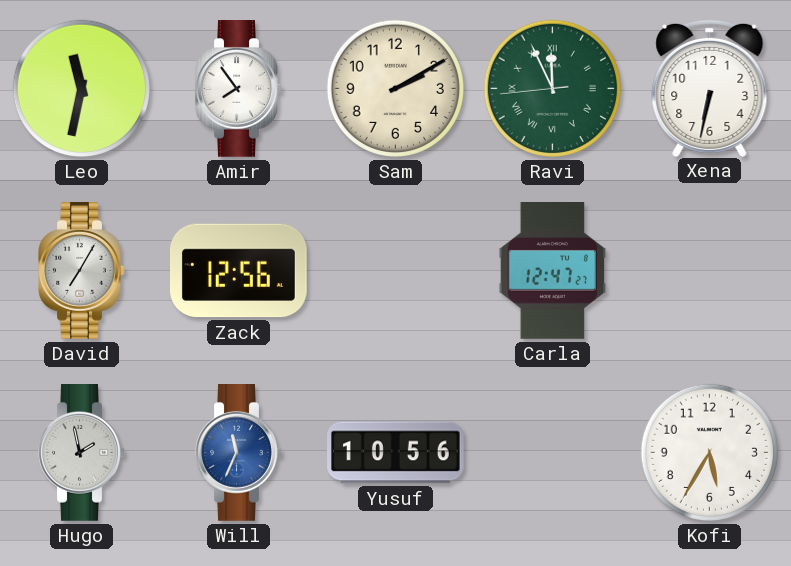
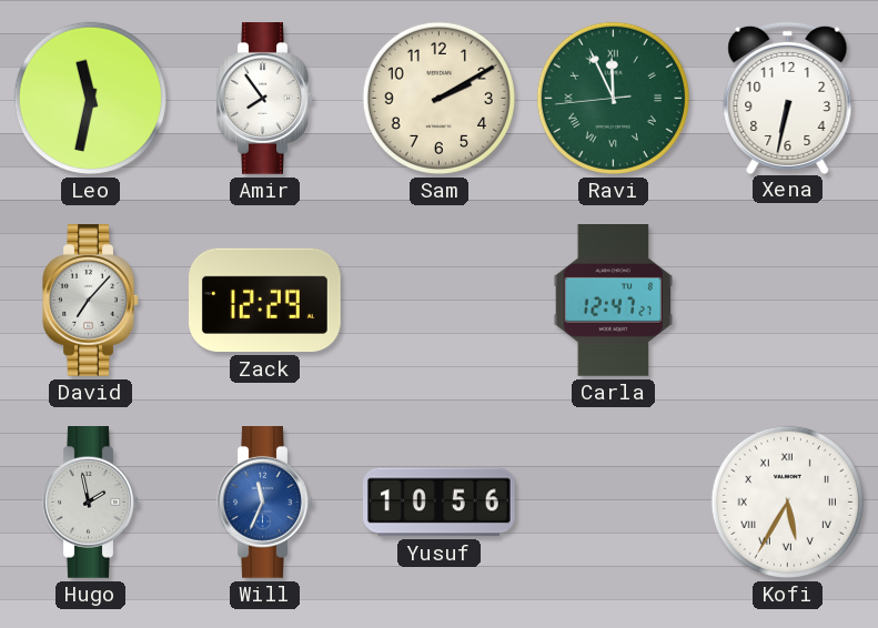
David: 7:05 -> 7:07 (91, 301)
Zack: 12:56 -> 12:29 (265, 301)
Kofi numerals: Arabic -> Roman (787, 502)
